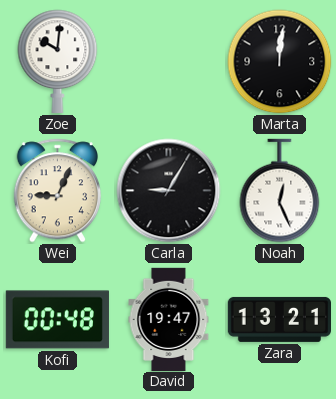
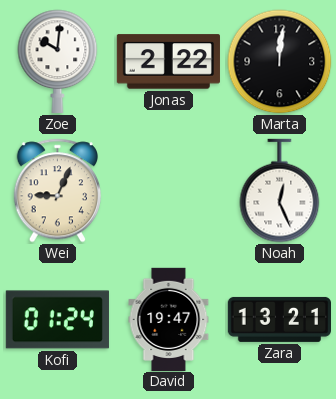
Jonas: none -> 2:22 (168, 62)
Carla: 9:05 -> none (169, 191)
Kofi: 00:48 -> 01:24 (57, 320)
